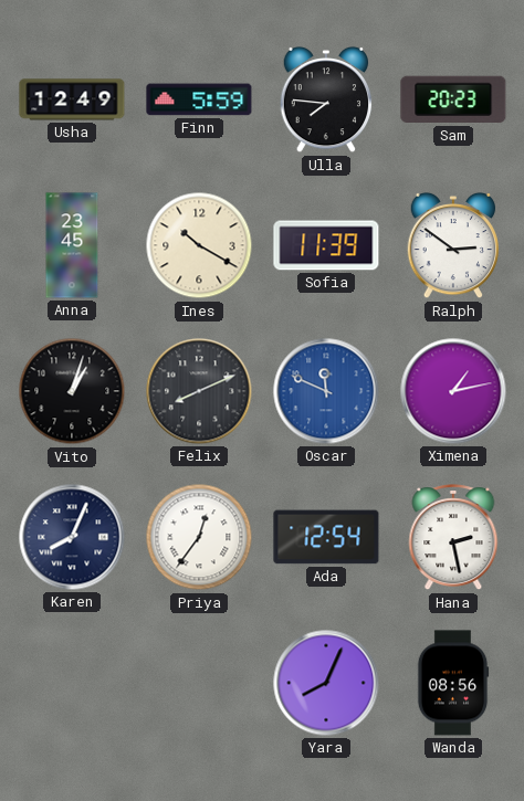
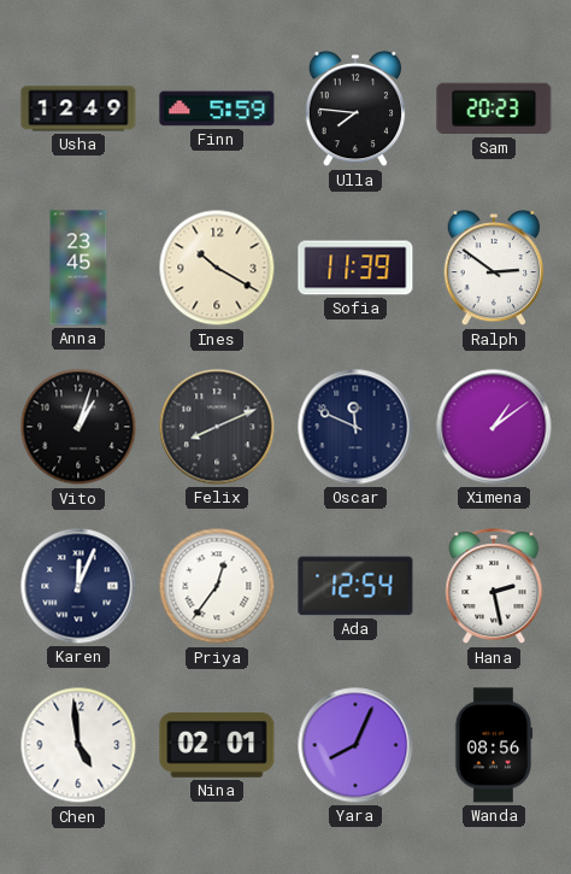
Oscar dial: blue -> navy (355, 427)
Ximena: 1:13 -> 1:09 (494, 427)
Karen: 8:04 -> 12:04 (78, 586)
Chen: none -> 4:59 (78, 745)
Nina: none -> 02:01 (217, 745)
